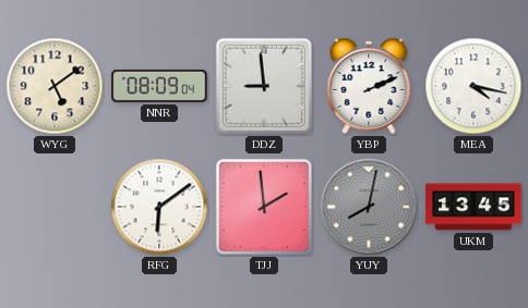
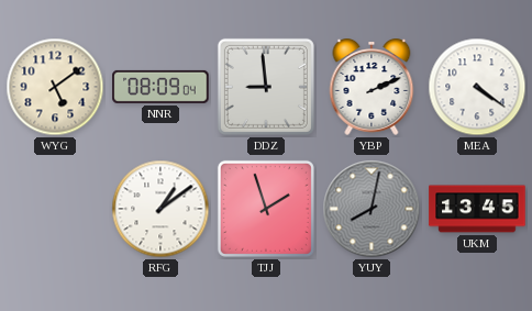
MEA: 4:17 -> 4:21 (477, 87)
RFG: 6:09 -> 1:09 (160, 209)
TJJ: 1:59 -> 1:57 (266, 209)
